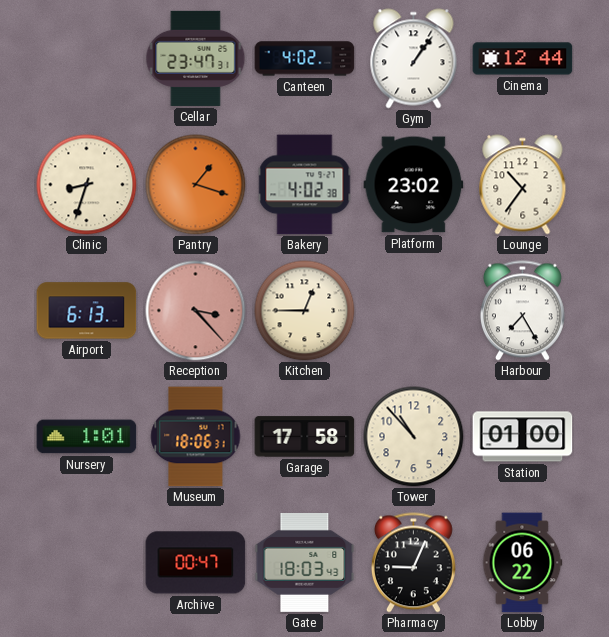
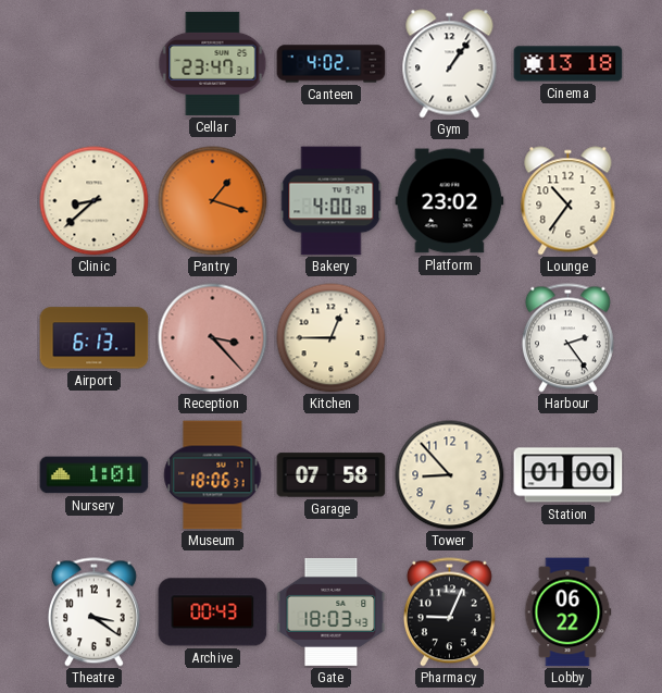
Cinema: 12:44 -> 13:18 (569, 64)
Clinic: 8:33 -> 8:38 (95, 201)
Bakery: 4:02 -> 4:00 (332, 201)
Harbour: 7:25 -> 2:24 (567, 338)
Garage: 17:58 -> 07:58 (332, 475)
Tower: 10:53 -> 8:53 (450, 475)
Theatre: none -> 3:21 (93, 612)
Archive: 00:47 -> 00:43 (213, 612)
